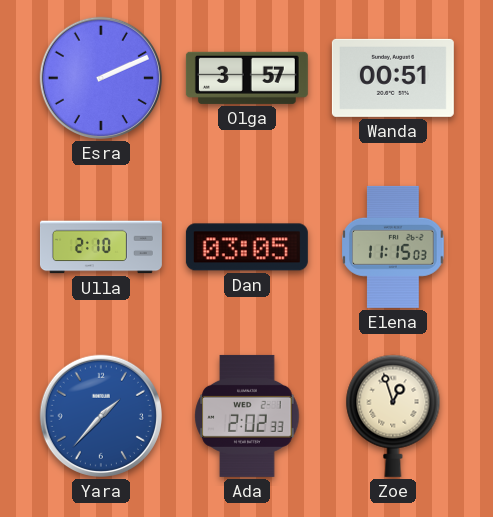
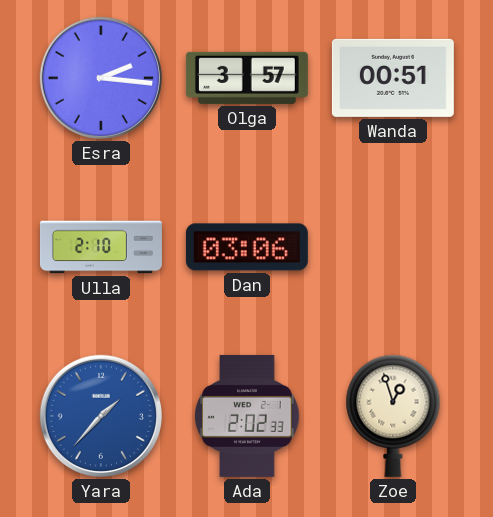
Esra: 2:11 -> 2:16 (101, 78)
Dan: 03:05 -> 03:06 (247, 247)
Elena: 11:15 -> none (393, 247)
